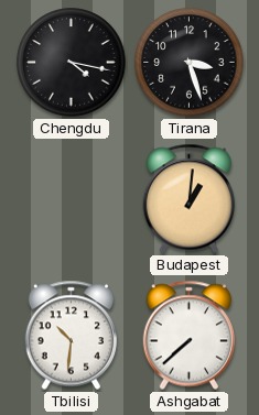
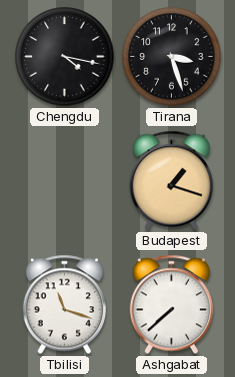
Budapest: 1:01 -> 1:18 (171, 181)
Tbilisi: 10:31 -> 11:18 (64, 305)
